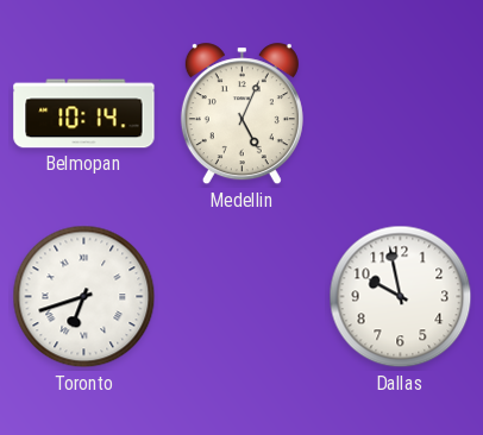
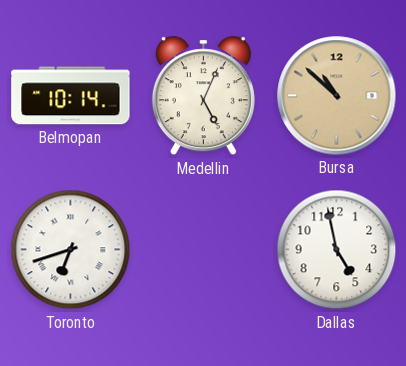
Bursa: none -> 10:52 (337, 96)
Dallas: 9:58 -> 4:58 (337, 250)
